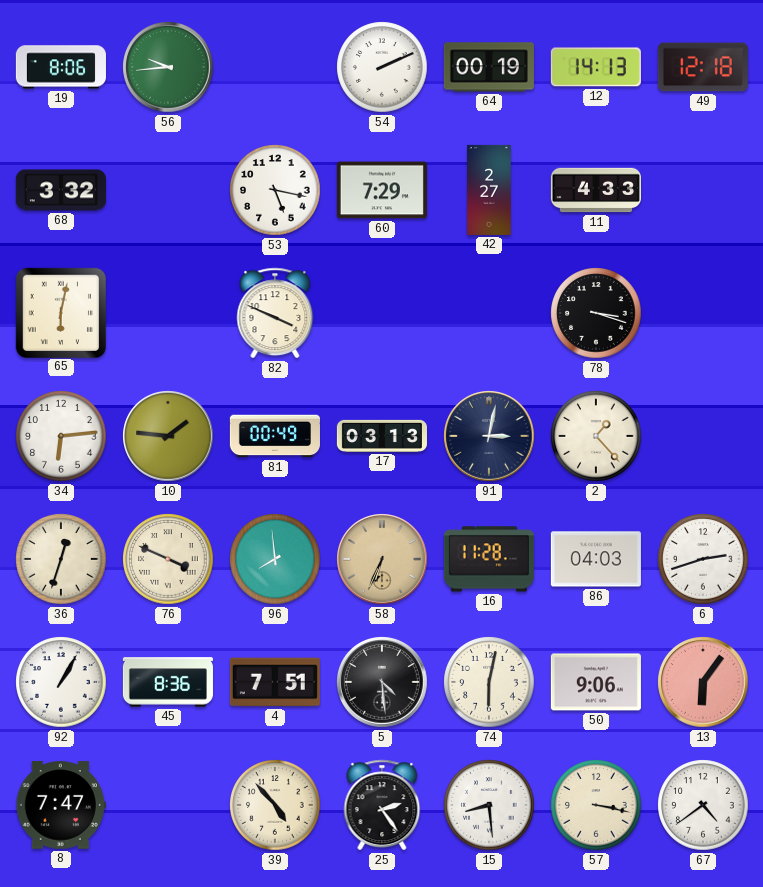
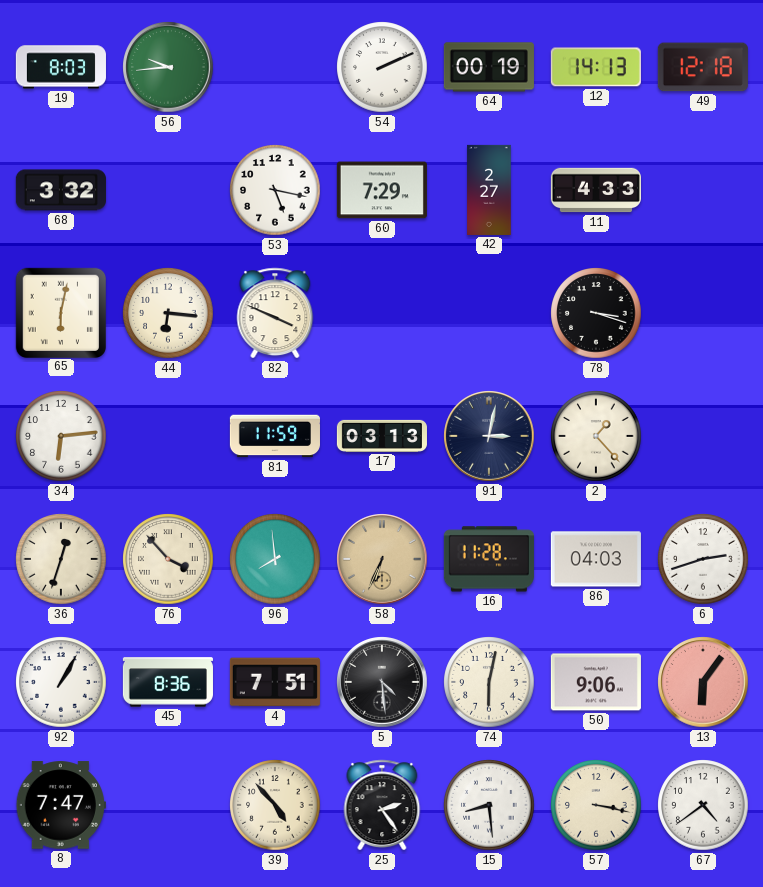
19: 8:06 -> 8:03 (61, 67)
44: none -> 6:16 (168, 313)
10: 1:46 -> none (168, 436)
81: 00:49 -> 11:59 (275, 436)
76: 3:49 -> 3:53 (168, 559)
